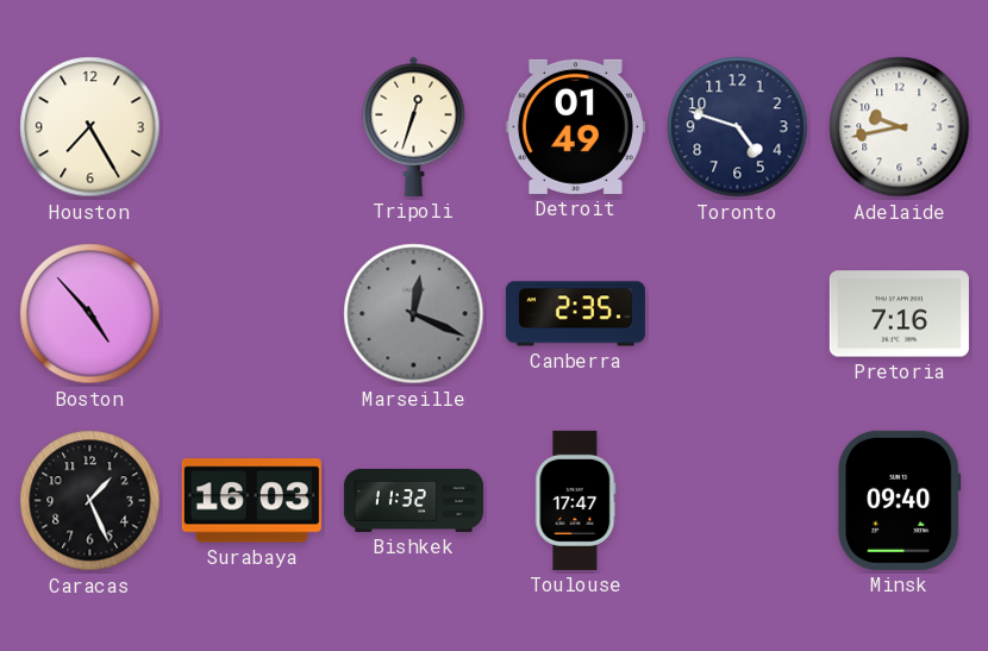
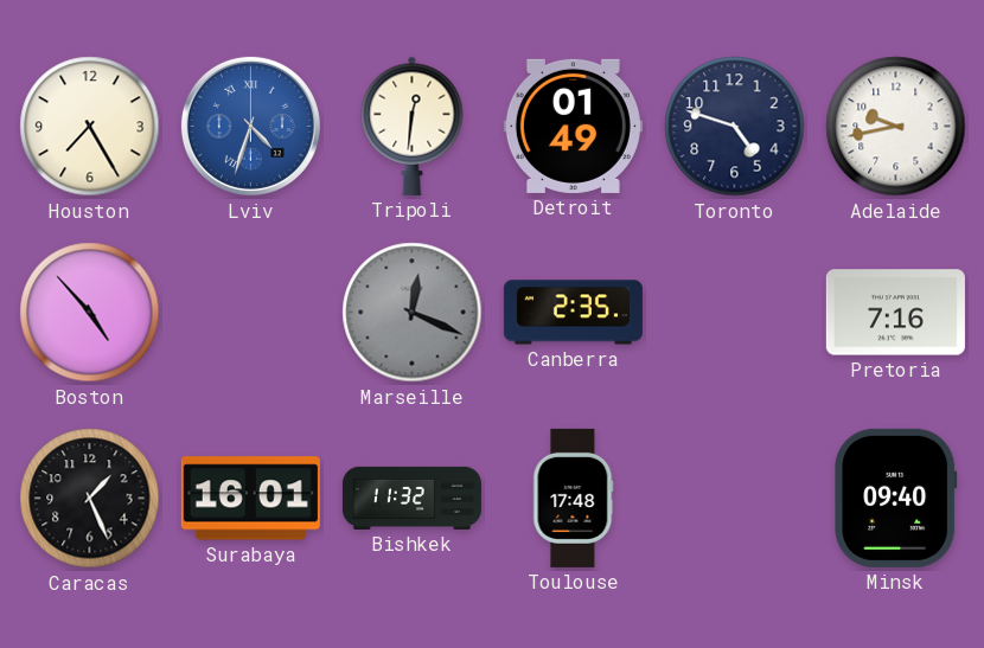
Lviv: none -> 4:33 (250, 126)
Tripoli: 12:33 -> 12:31 (413, 126)
Surabaya: 16:03 -> 16:01 (250, 499)
Toulouse: 17:47 -> 17:48 (574, 498)
